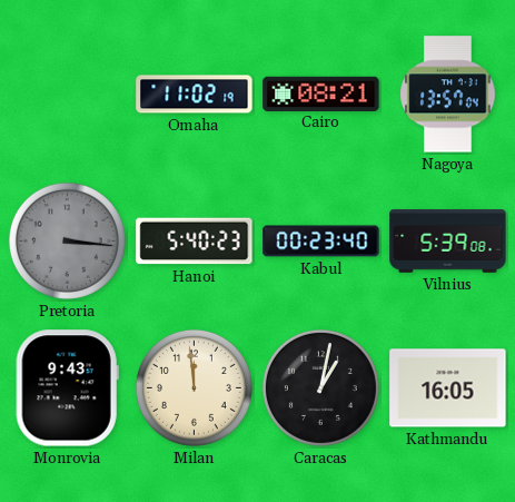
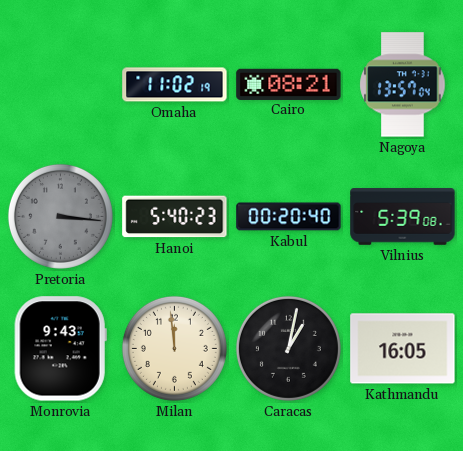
Kabul: 00:23 -> 00:20 (289, 217)
